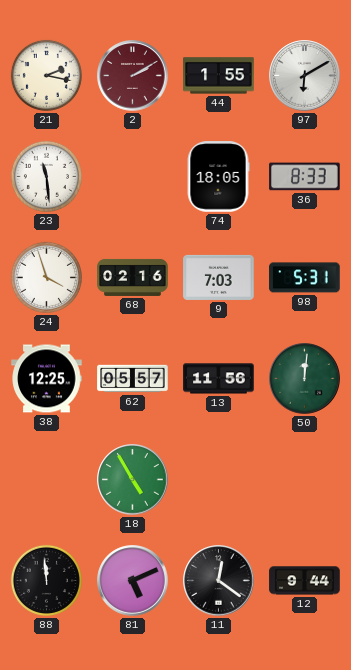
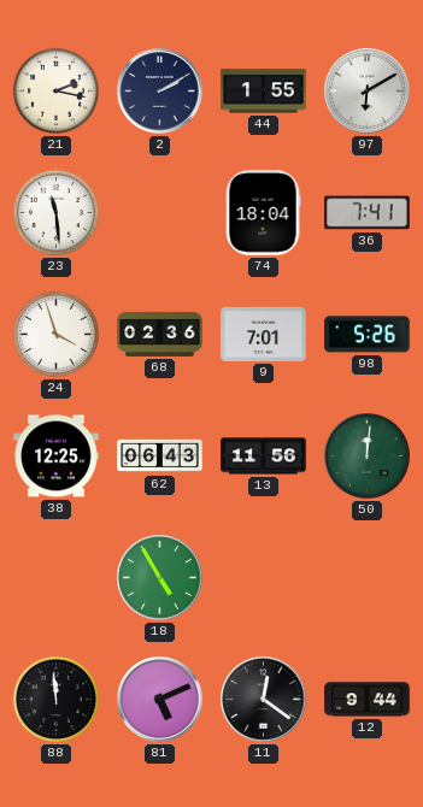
2 dial: burgundy -> navy (160, 92)
74: 18:05 -> 18:04 (263, 213)
36: 8:33 -> 7:41 (368, 213)
68: 02:16 -> 02:36 (160, 334)
9: 7:03 -> 7:01 (264, 334)
98: 5:31 -> 5:26 (368, 335)
62: 05:57 -> 06:43 (160, 456)
